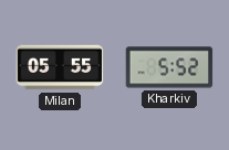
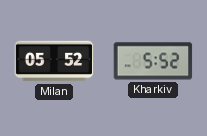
Milan: 05:55 -> 05:52 (54, 61)
